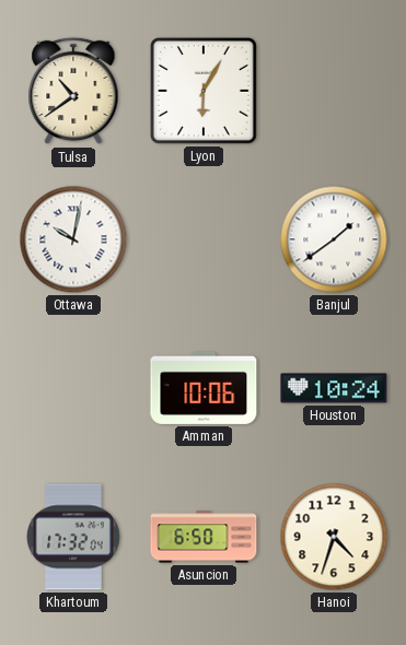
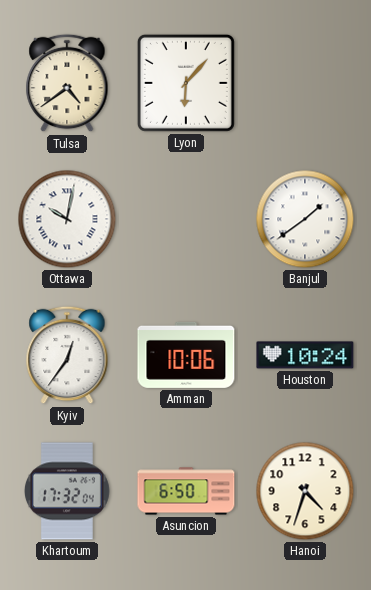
Tulsa: 10:39 -> 4:39 (67, 83)
Lyon: 6:05 -> 6:07 (186, 83)
Kyiv: none -> 12:36 (67, 355)
